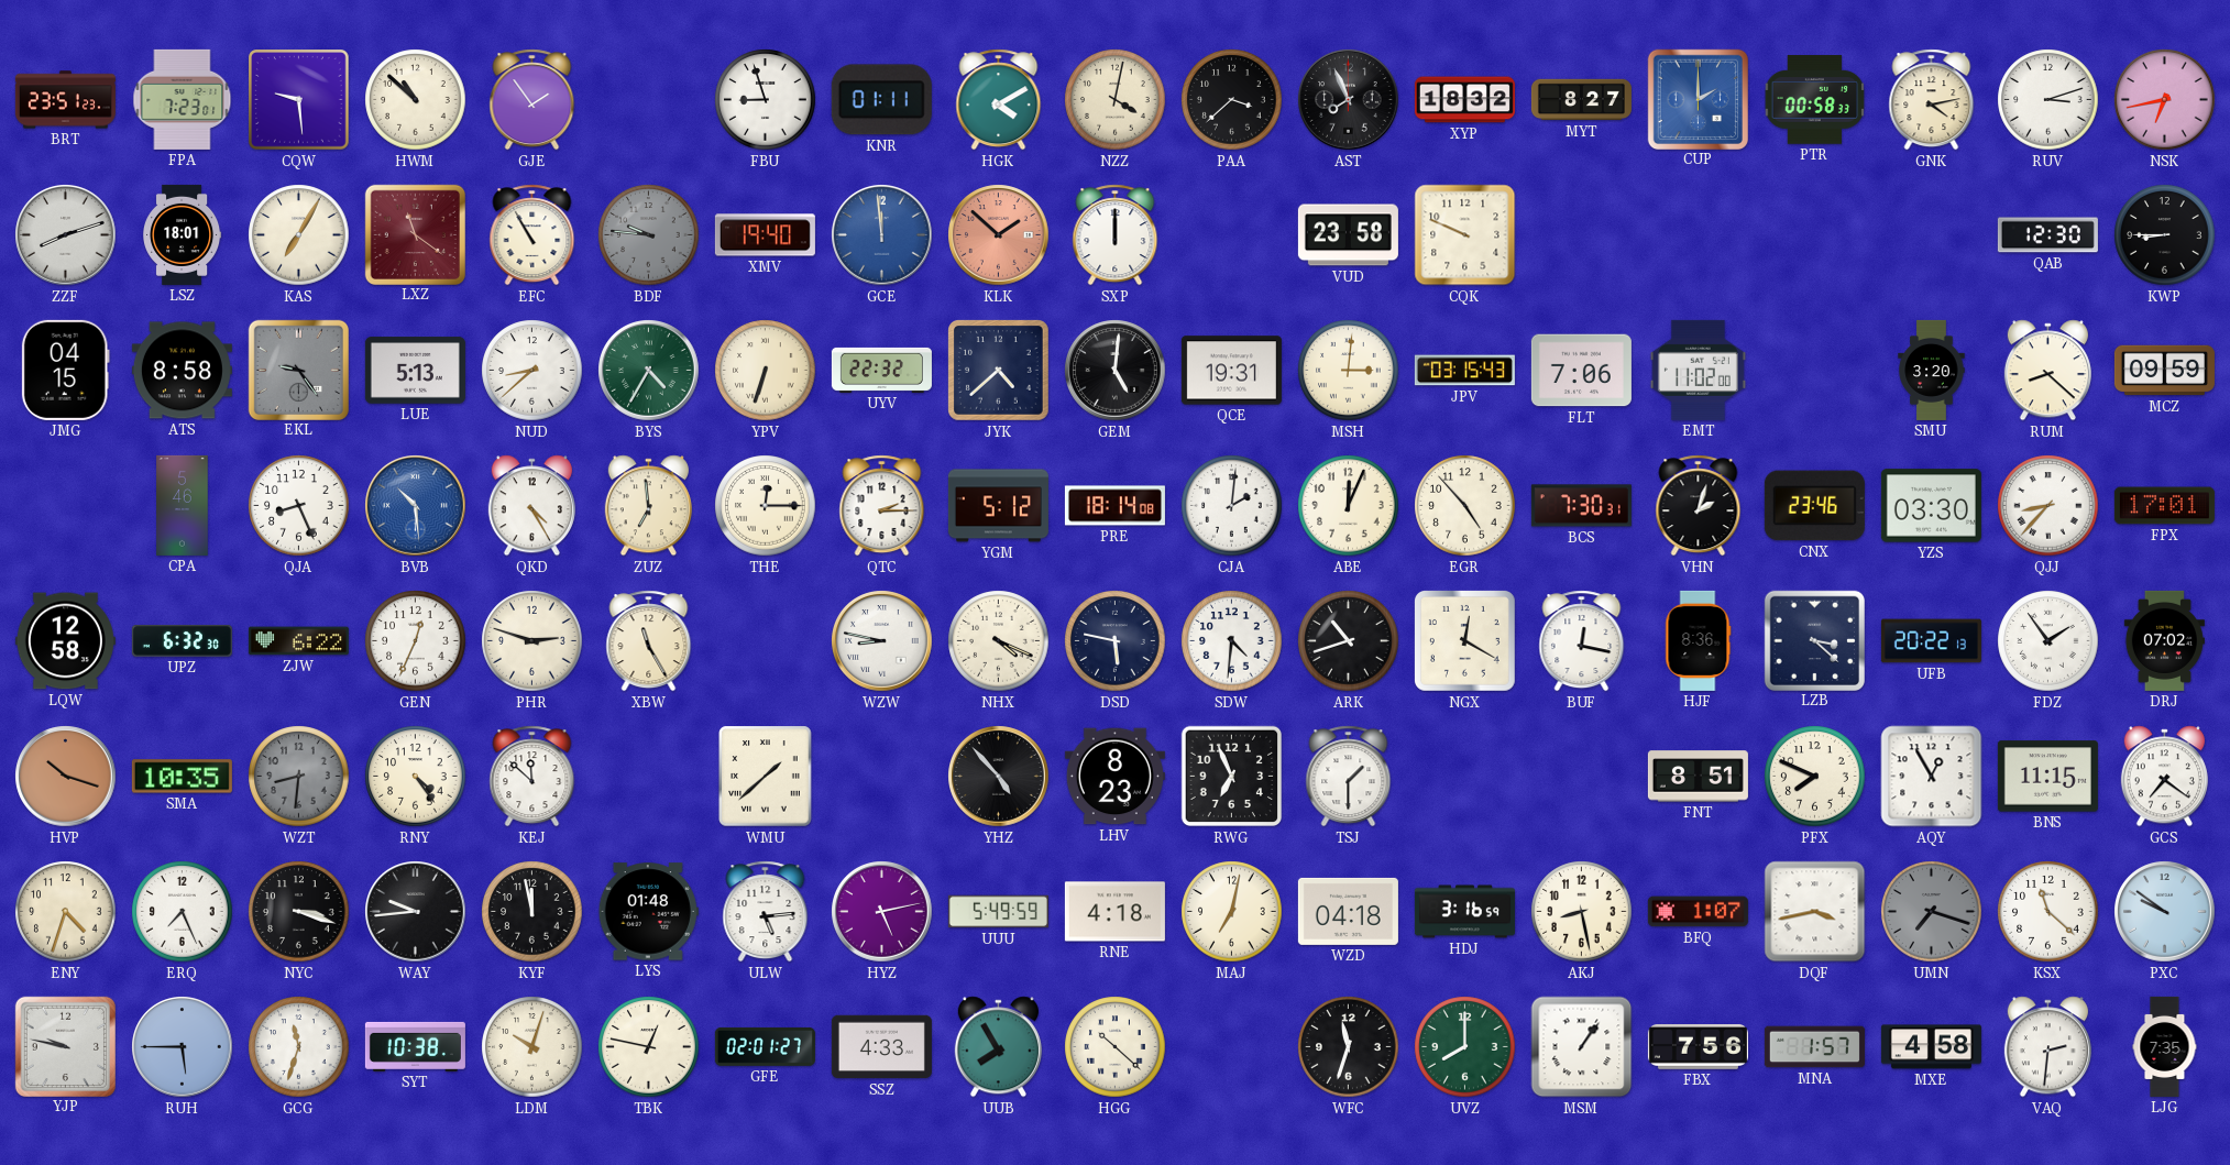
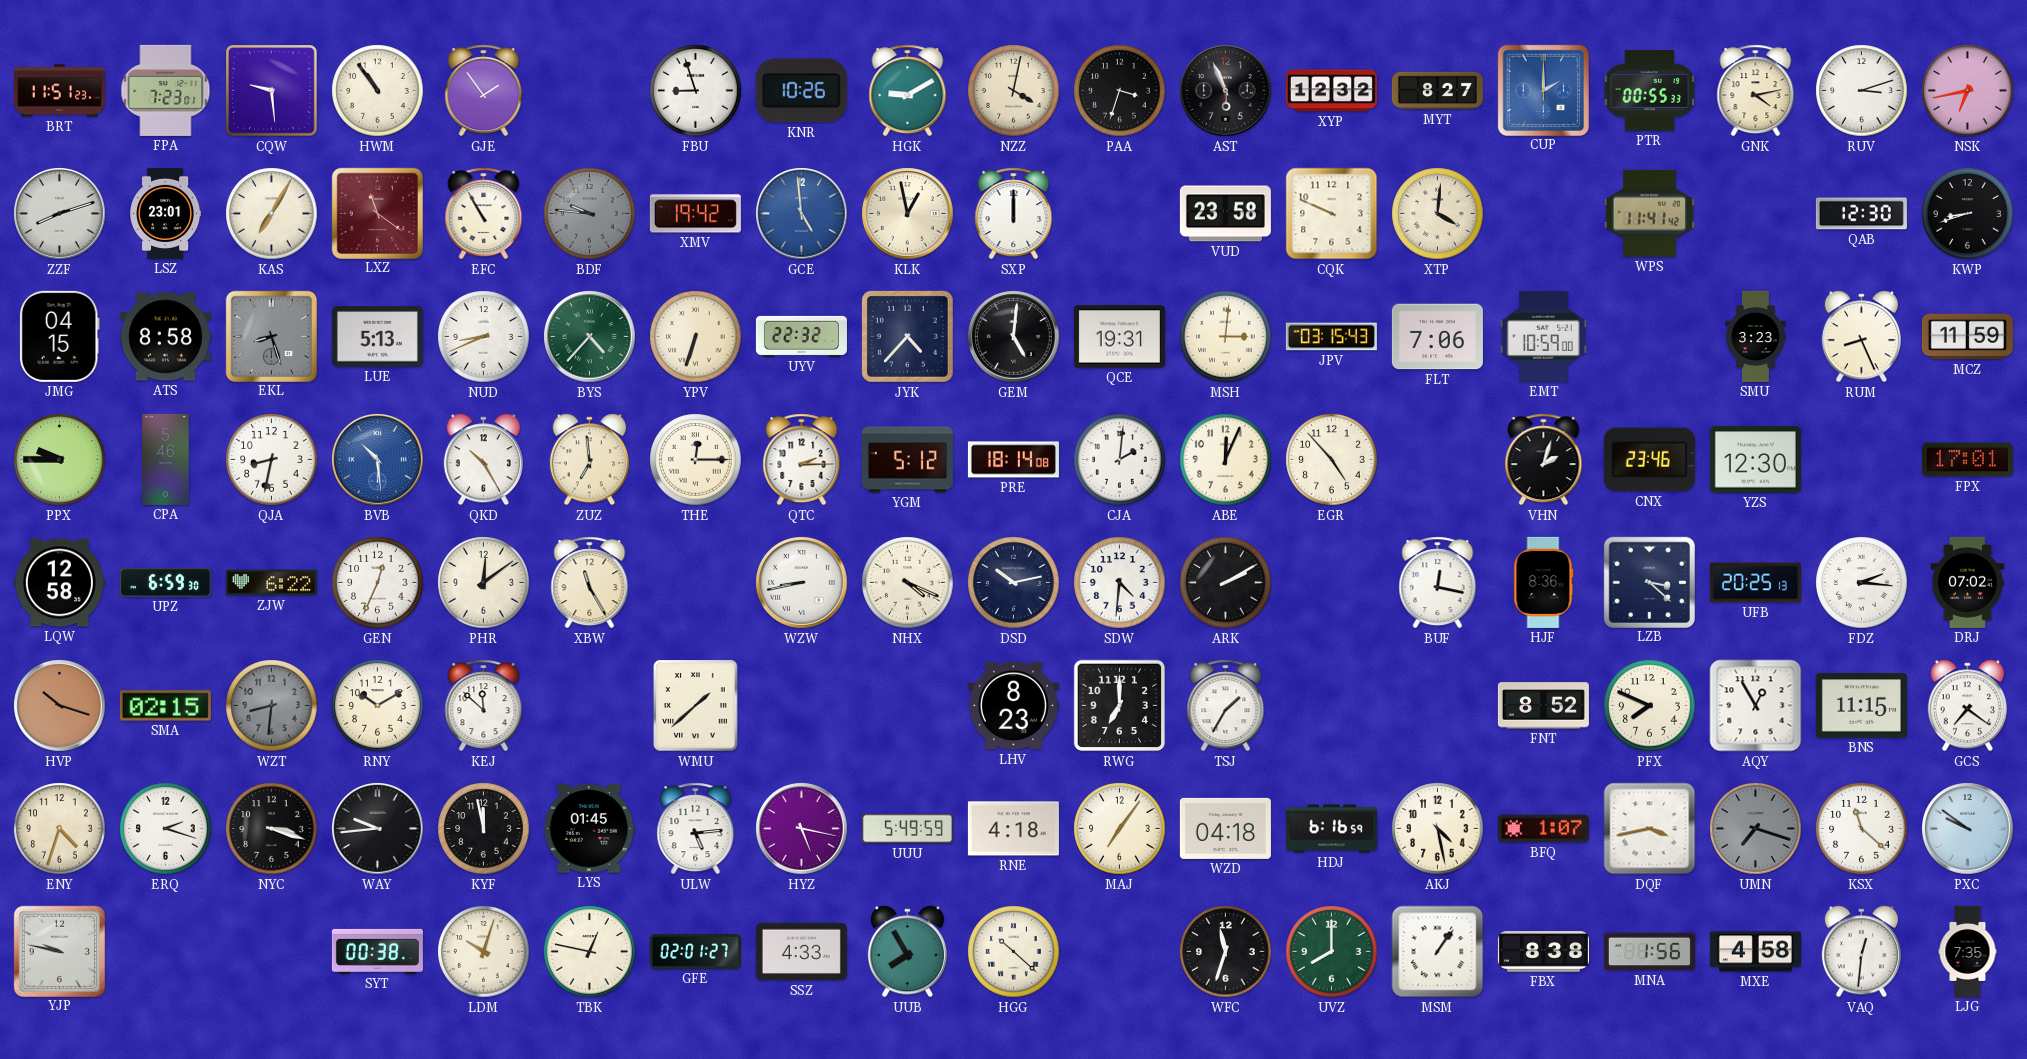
BRT: 23:51 -> 11:51 (59, 91)
HWM: 10:52 -> 10:54 (378, 91)
KNR: 01:11 -> 10:26 (801, 91)
HGK: 4:10 -> 9:10 (908, 91)
PAA: 3:38 -> 3:33 (1120, 91)
AST: 7:56 -> 5:56 (1226, 91)
XYP: 18:32 -> 12:32 (1331, 91)
PTR: 00:58 -> 00:55 (1650, 91)
LSZ: 18:01 -> 23:01 (166, 213)
XMV: 19:40 -> 19:42 (695, 214)
GCE: 11:59 -> 4:59 (802, 214)
KLK: 1:52 -> 12:58 (908, 214)
KLK dial: salmon -> cream (908, 214)
XTP: none -> 4:01 (1438, 214)
WPS: none -> 11:41 (1649, 213)
KWP: 8:45 -> 8:42 (1968, 214)
EKL: 9:24 -> 8:27 (271, 336)
NUD: 8:38 -> 8:41 (484, 337)
BYS: 4:35 -> 4:37 (590, 337)
JYK: 4:38 -> 4:37 (908, 337)
EMT: 11:02 -> 10:59 (1543, 336)
SMU: 3:20 -> 3:23 (1756, 336)
RUM: 8:22 -> 8:26 (1861, 337)
MCZ: 09:59 -> 11:59 (1967, 337)
PPX: none -> 9:45 (60, 460)
QJA: 8:26 -> 8:32 (272, 460)
QKD: 4:25 -> 10:25 (483, 460)
BCS: 7:30 -> none (1581, 506)
YZS: 03:30 -> 12:30 (1755, 460)
QJJ: 8:37 -> none (2048, 506)
UPZ: 6:32 -> 6:59 (165, 583)
PHR: 2:48 -> 12:09 (484, 583)
WZW: 8:47 -> 8:43 (802, 583)
DSD: 5:47 -> 10:13 (1014, 583)
ARK: 10:42 -> 2:10 (1226, 583)
NGX: 12:20 -> none (1465, 641)
UFB: 20:22 -> 20:25 (1755, 583)
FDZ: 1:54 -> 2:16 (1862, 583)
SMA: 10:35 -> 02:15 (165, 706)
RNY: 4:24 -> 10:10 (378, 706)
YHZ: 4:53 -> none (999, 777)
RWG: 6:56 -> 7:00 (1120, 706)
TSJ: 1:30 -> 1:35 (1226, 706)
FNT: 8:51 -> 8:52 (1543, 706)
ERQ: 7:26 -> 2:18 (166, 829)
LYS: 01:48 -> 01:45 (589, 829)
HYZ: 5:13 -> 5:17 (802, 829)
MAJ: 7:02 -> 7:06 (1120, 829)
HDJ: 3:16 -> 6:16 (1331, 829)
AKJ: 8:28 -> 4:28 (1438, 829)
RUH: 5:45 -> none (183, 1047)
GCG: 11:33 -> none (299, 1047)
SYT: 10:38 -> 00:38 (377, 951)
FBX: 7:56 -> 8:38 (1543, 952)
MNA: 1:57 -> 1:56 (1649, 952)
VAQ: 2:31 -> 12:31 (1861, 952)
